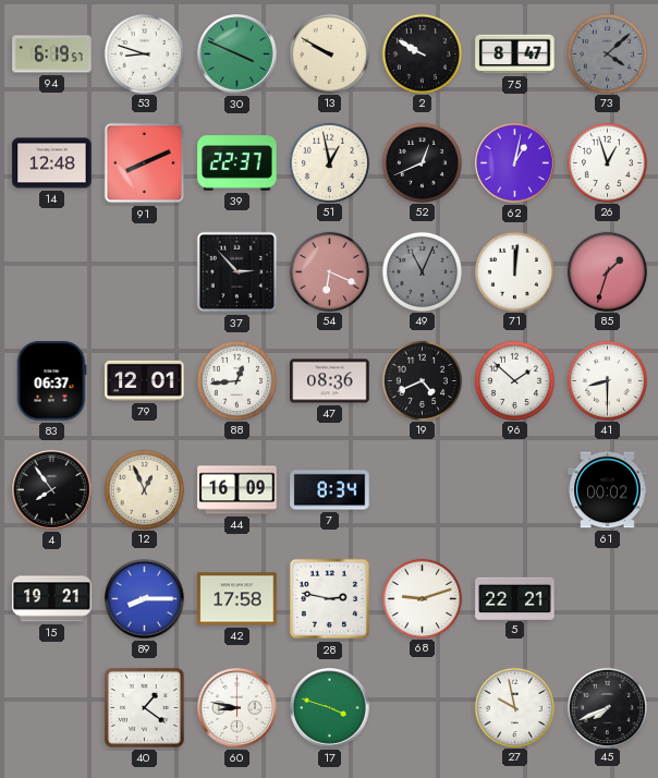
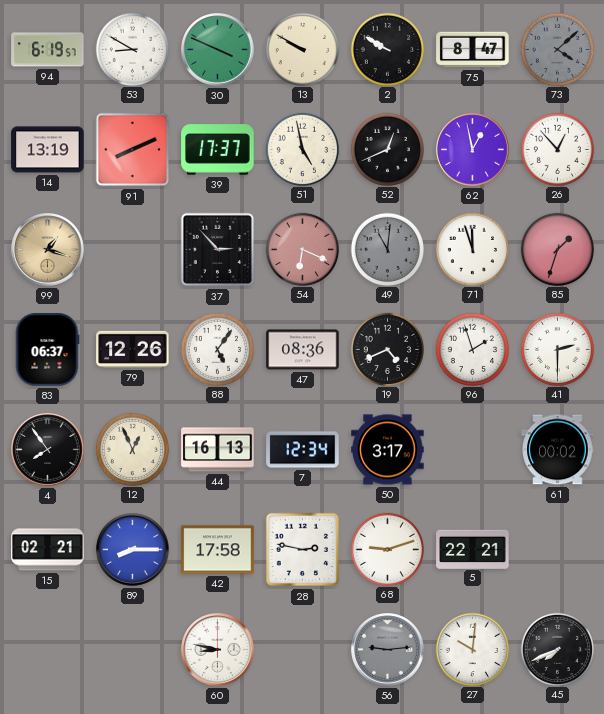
53: 8:48 -> 8:50 (132, 49)
14: 12:48 -> 13:19 (48, 150)
39: 22:37 -> 17:37 (218, 150)
51: 12:58 -> 4:58 (302, 149)
62: 1:02 -> 12:58 (473, 150)
26: 12:57 -> 12:53 (557, 149)
99: none -> 1:18 (48, 250)
49: 11:04 -> 11:01 (387, 249)
71: 12:01 -> 11:57 (472, 249)
79: 12:01 -> 12:26 (133, 349)
88: 12:44 -> 5:06 (217, 349)
96: 1:52 -> 1:57 (472, 349)
41: 8:30 -> 2:30 (557, 349)
44: 16:09 -> 16:13 (218, 450)
7: 8:34 -> 12:34 (303, 450)
50: none -> 3:17 (388, 450)
15: 19:21 -> 02:21 (48, 550)
40: 1:21 -> none (144, 707)
17: 3:48 -> none (330, 708)
56: none -> 9:14 (388, 650)
27: 9:58 -> 10:01 (472, 649)
